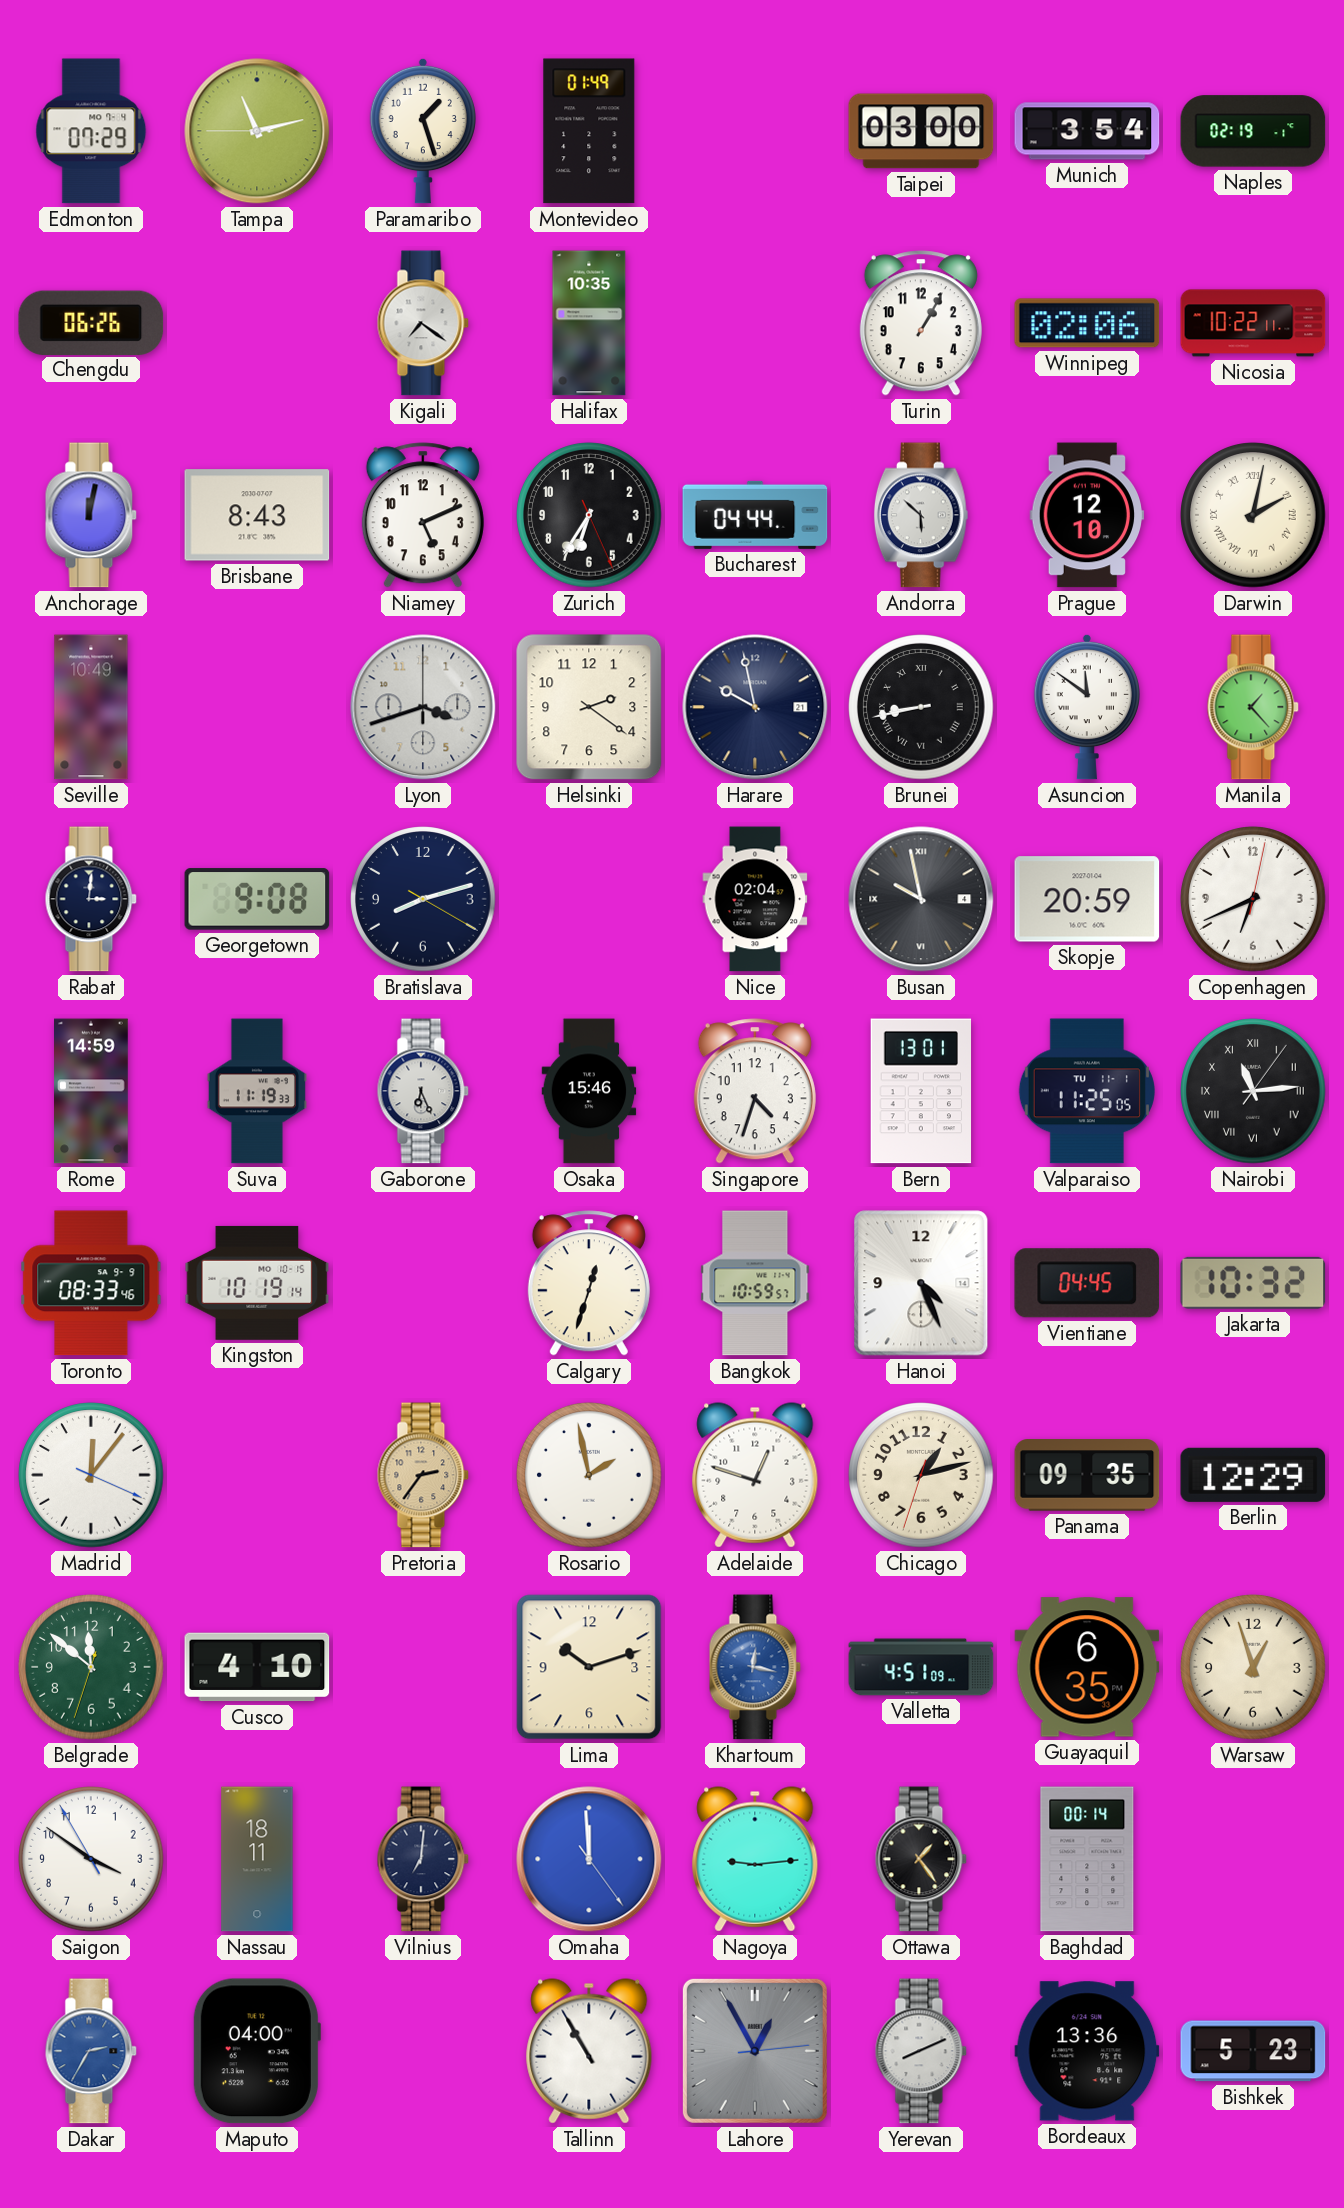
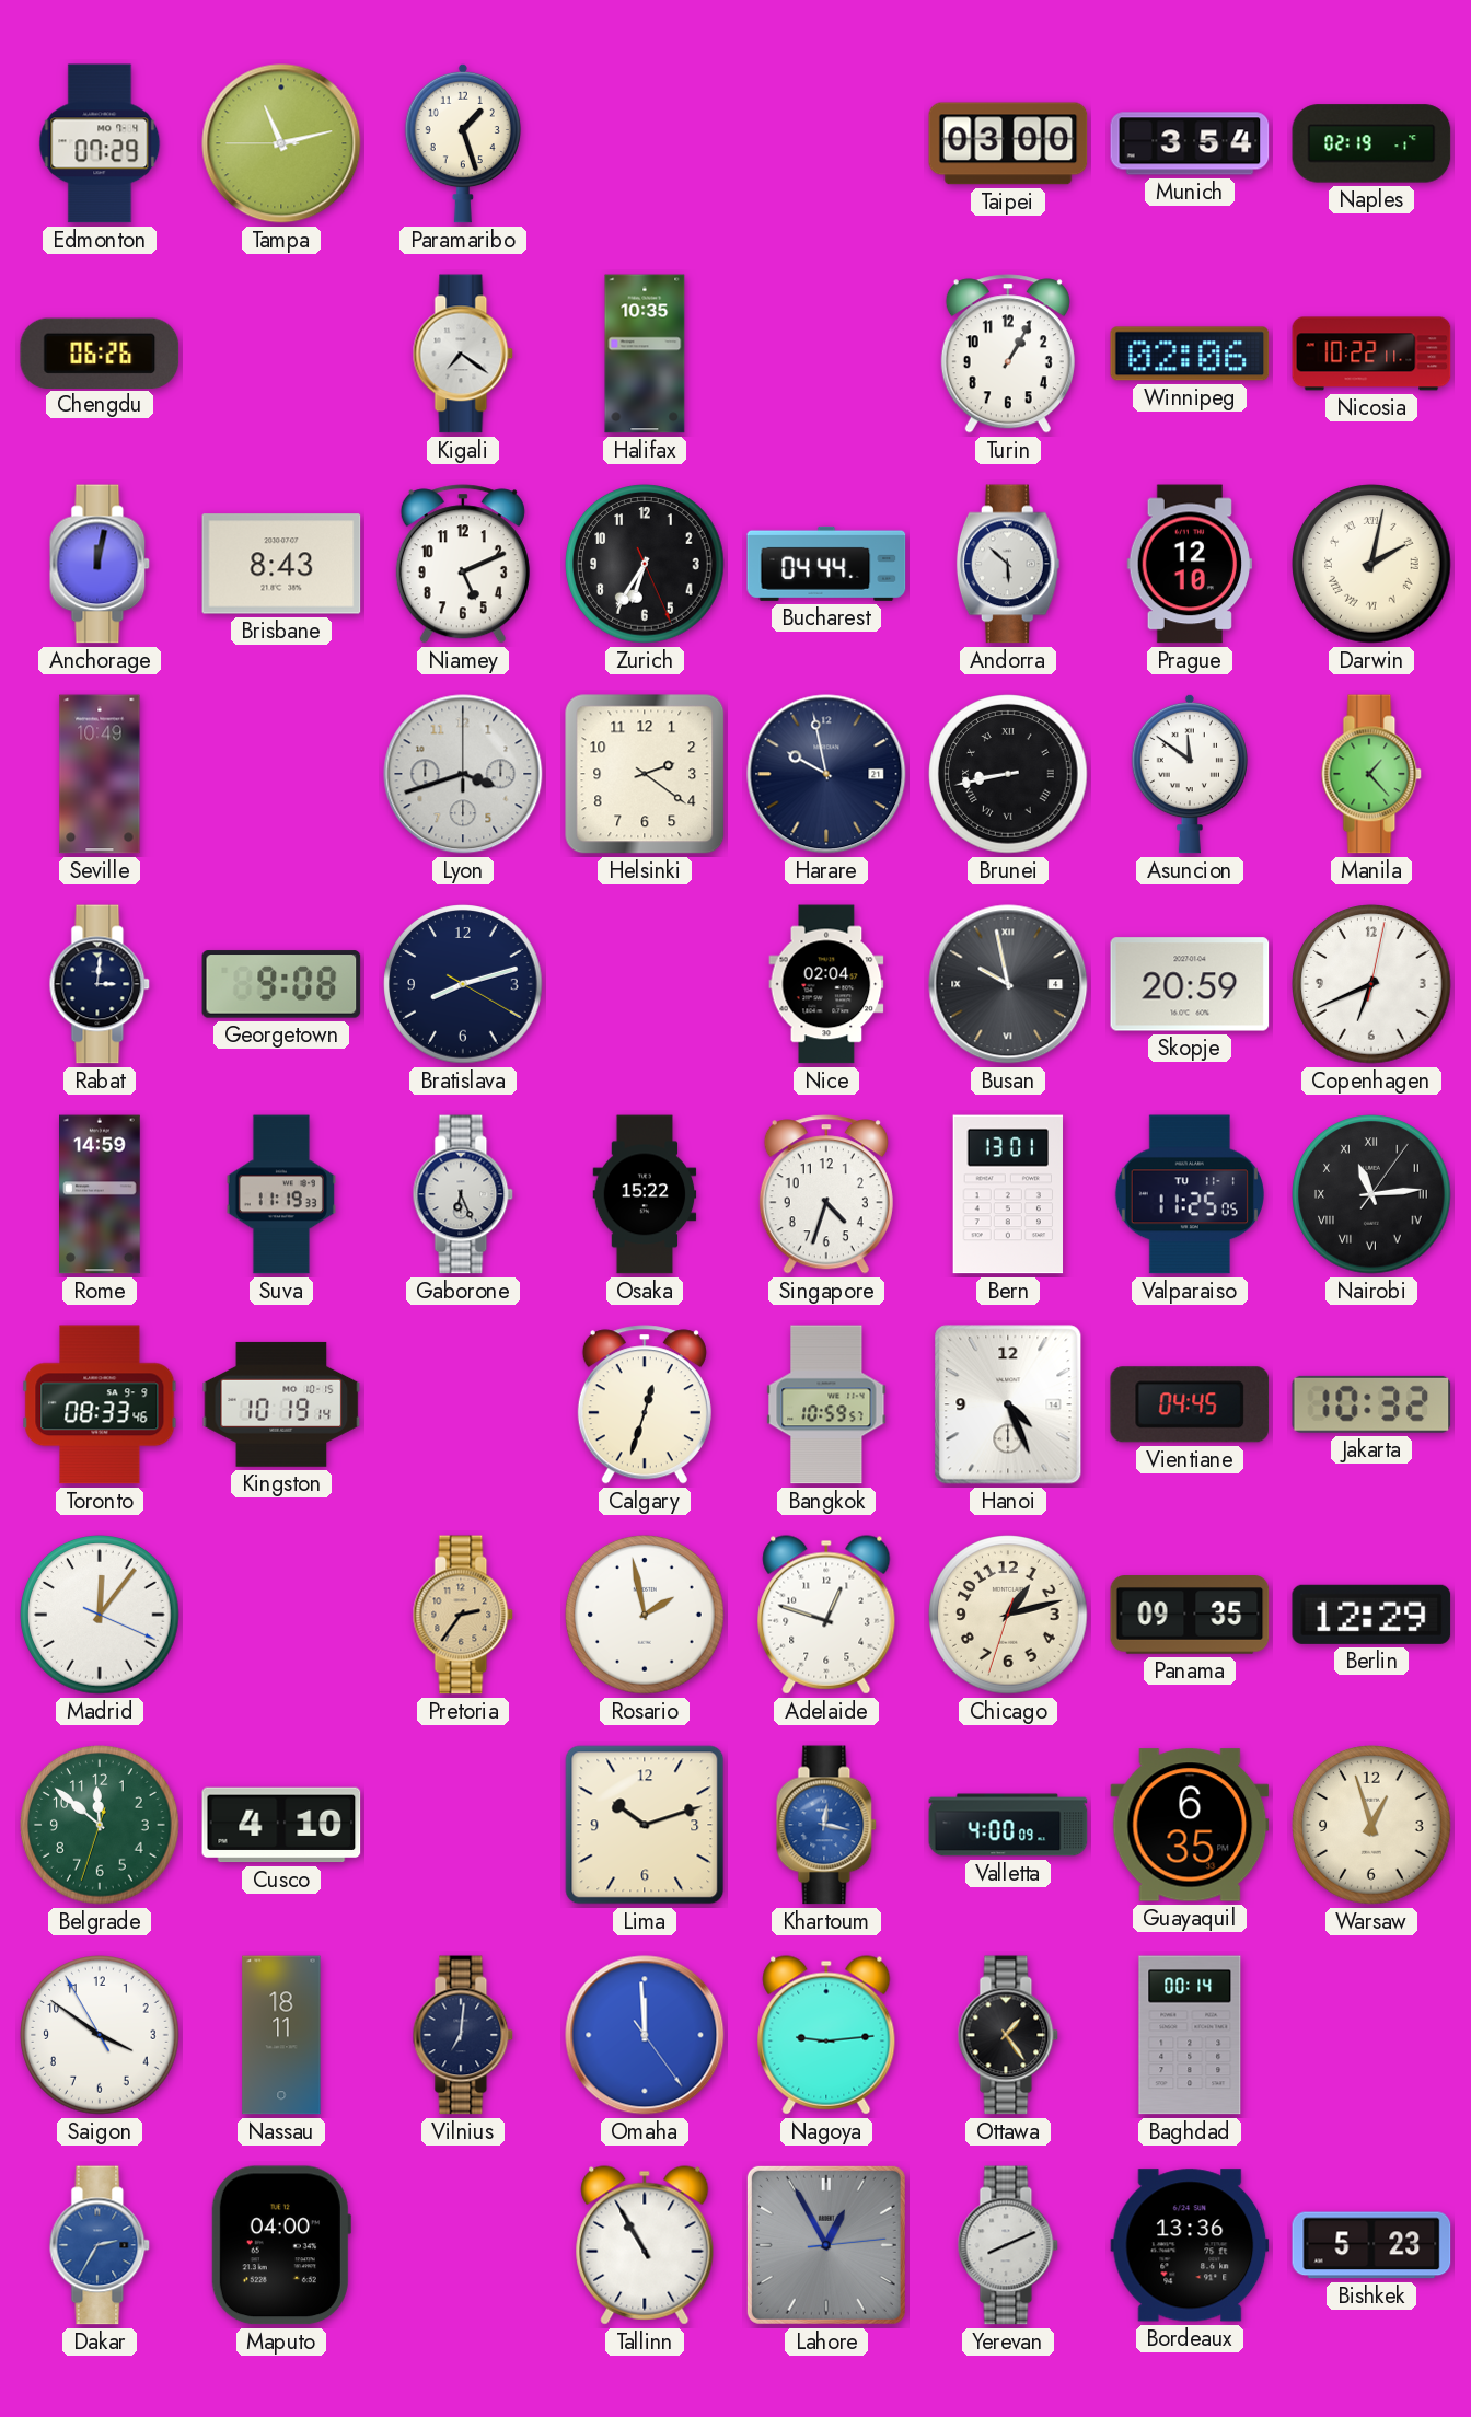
Montevideo: 01:49 -> none (589, 131)
Osaka: 15:46 -> 15:22 (645, 1194)
Valletta: 4:51 -> 4:00 (1008, 1825)
